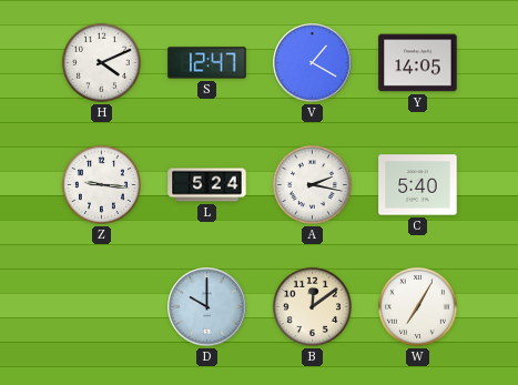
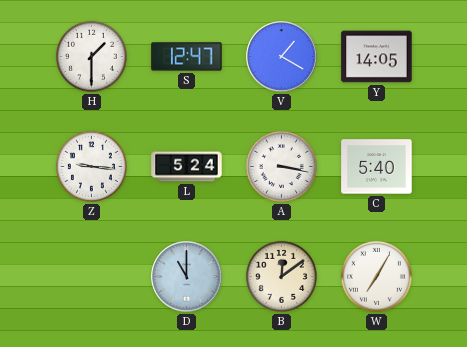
H: 4:11 -> 1:30 (91, 56)
A: 2:17 -> 3:17 (281, 166)
D: 10:00 -> 11:00 (187, 277)
